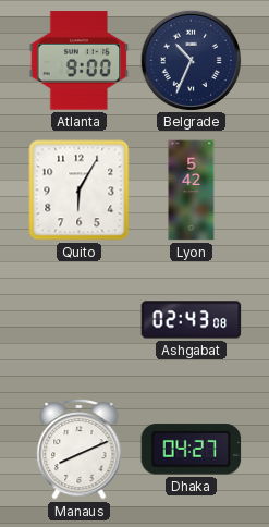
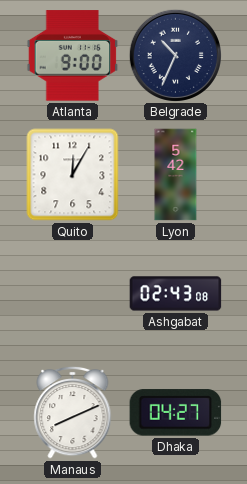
Quito: 6:05 -> 12:05 (73, 175)
